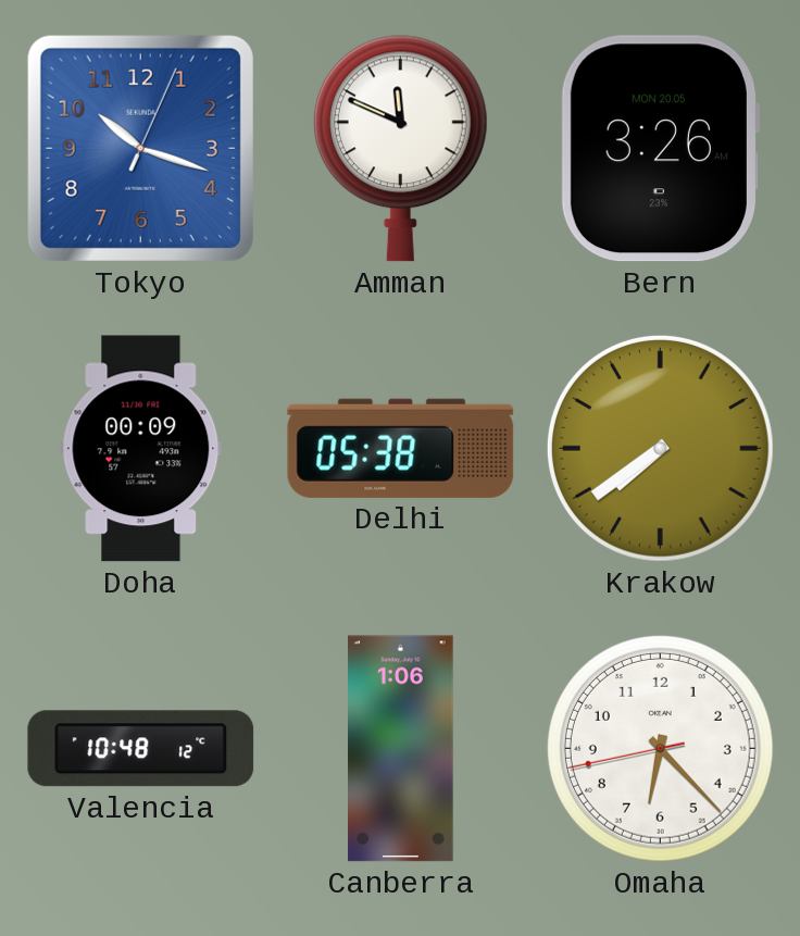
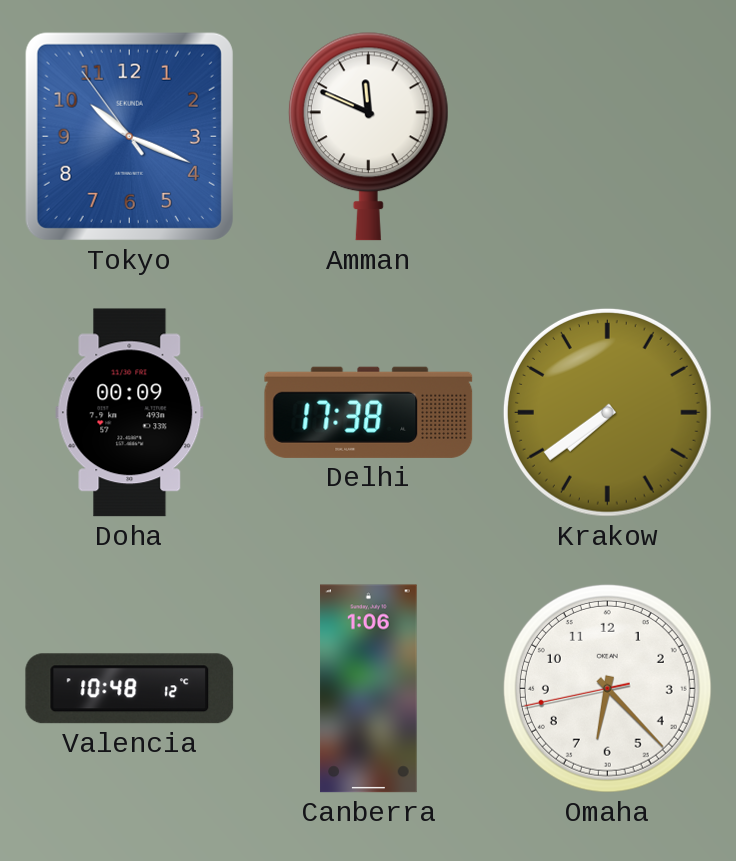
Tokyo: 10:18:04 -> 10:18:54 (129, 136)
Bern: 3:26 -> none (660, 149)
Delhi: 05:38 -> 17:38 (369, 412)
